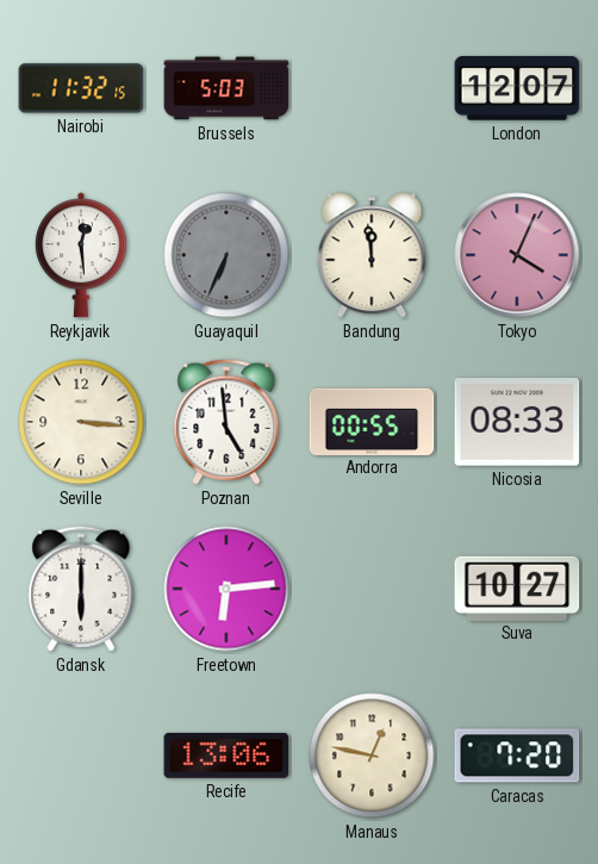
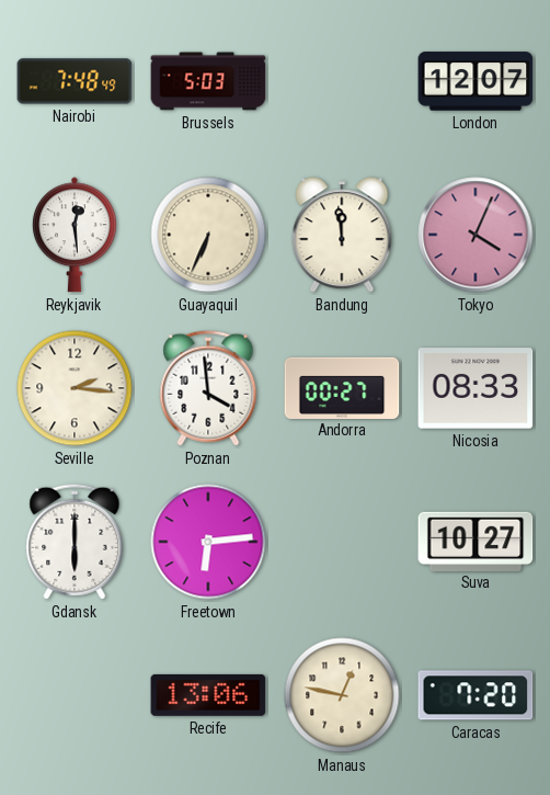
Nairobi: 11:32 -> 7:48 (75, 81)
Guayaquil dial: grey -> cream (208, 235)
Seville: 3:16 -> 2:16 (75, 388)
Poznan: 4:59 -> 3:59 (208, 388)
Andorra: 00:55 -> 00:27 (342, 387)
